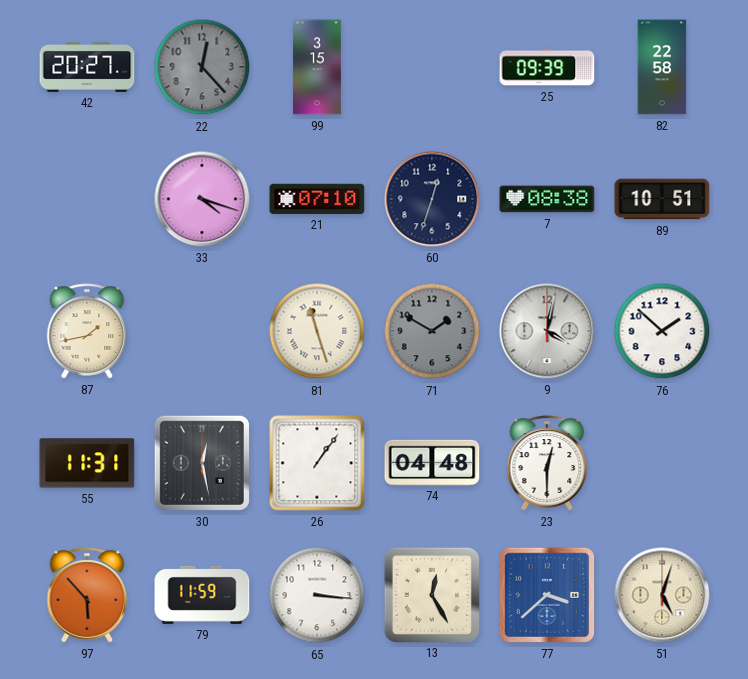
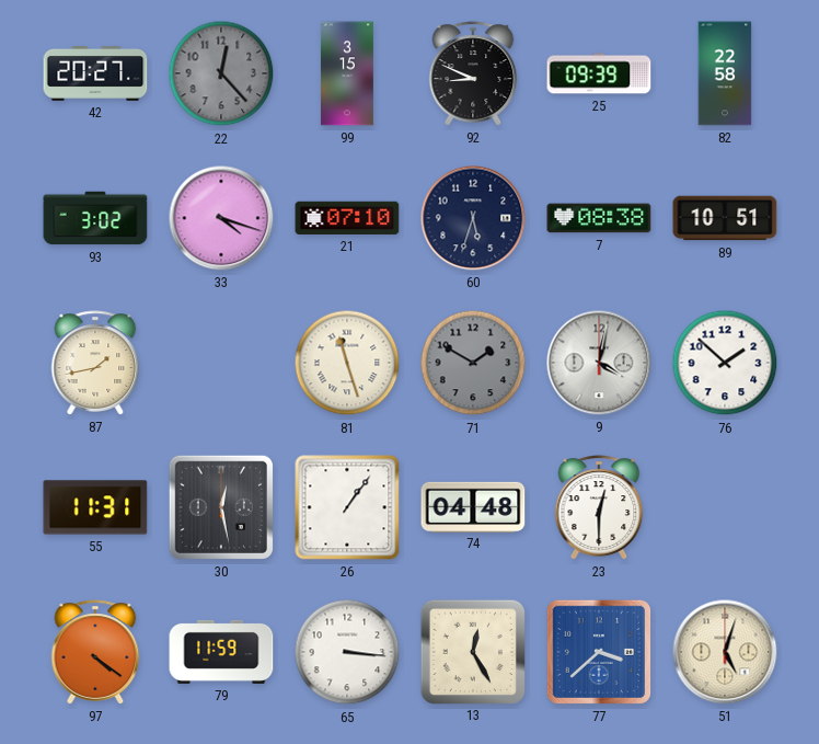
92: none -> 8:49 (473, 73)
93: none -> 3:02 (95, 218)
60: 12:33 -> 5:33 (473, 218)
97: 5:53 -> 4:21 (95, 652)
